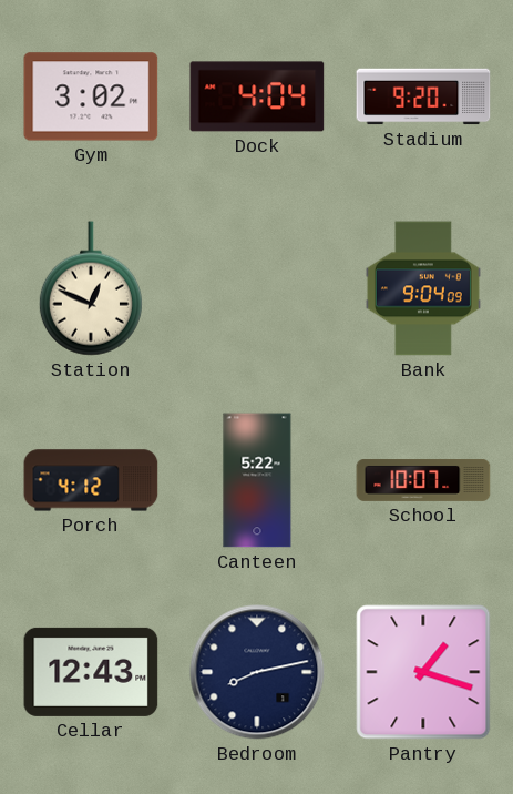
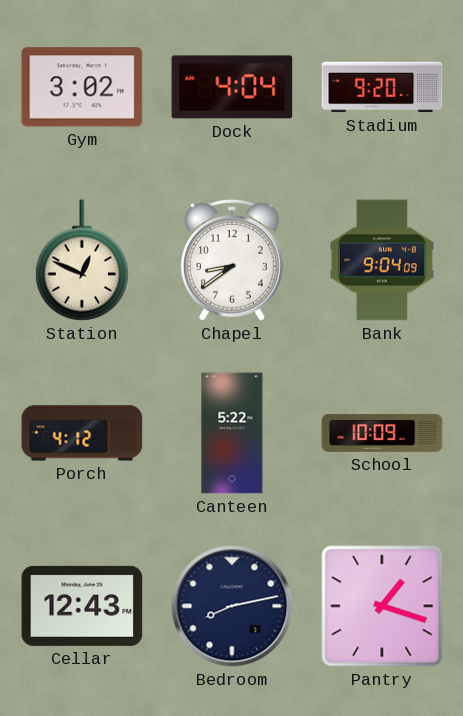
Chapel: none -> 8:39 (232, 260)
School: 10:07 -> 10:09 (382, 434)
